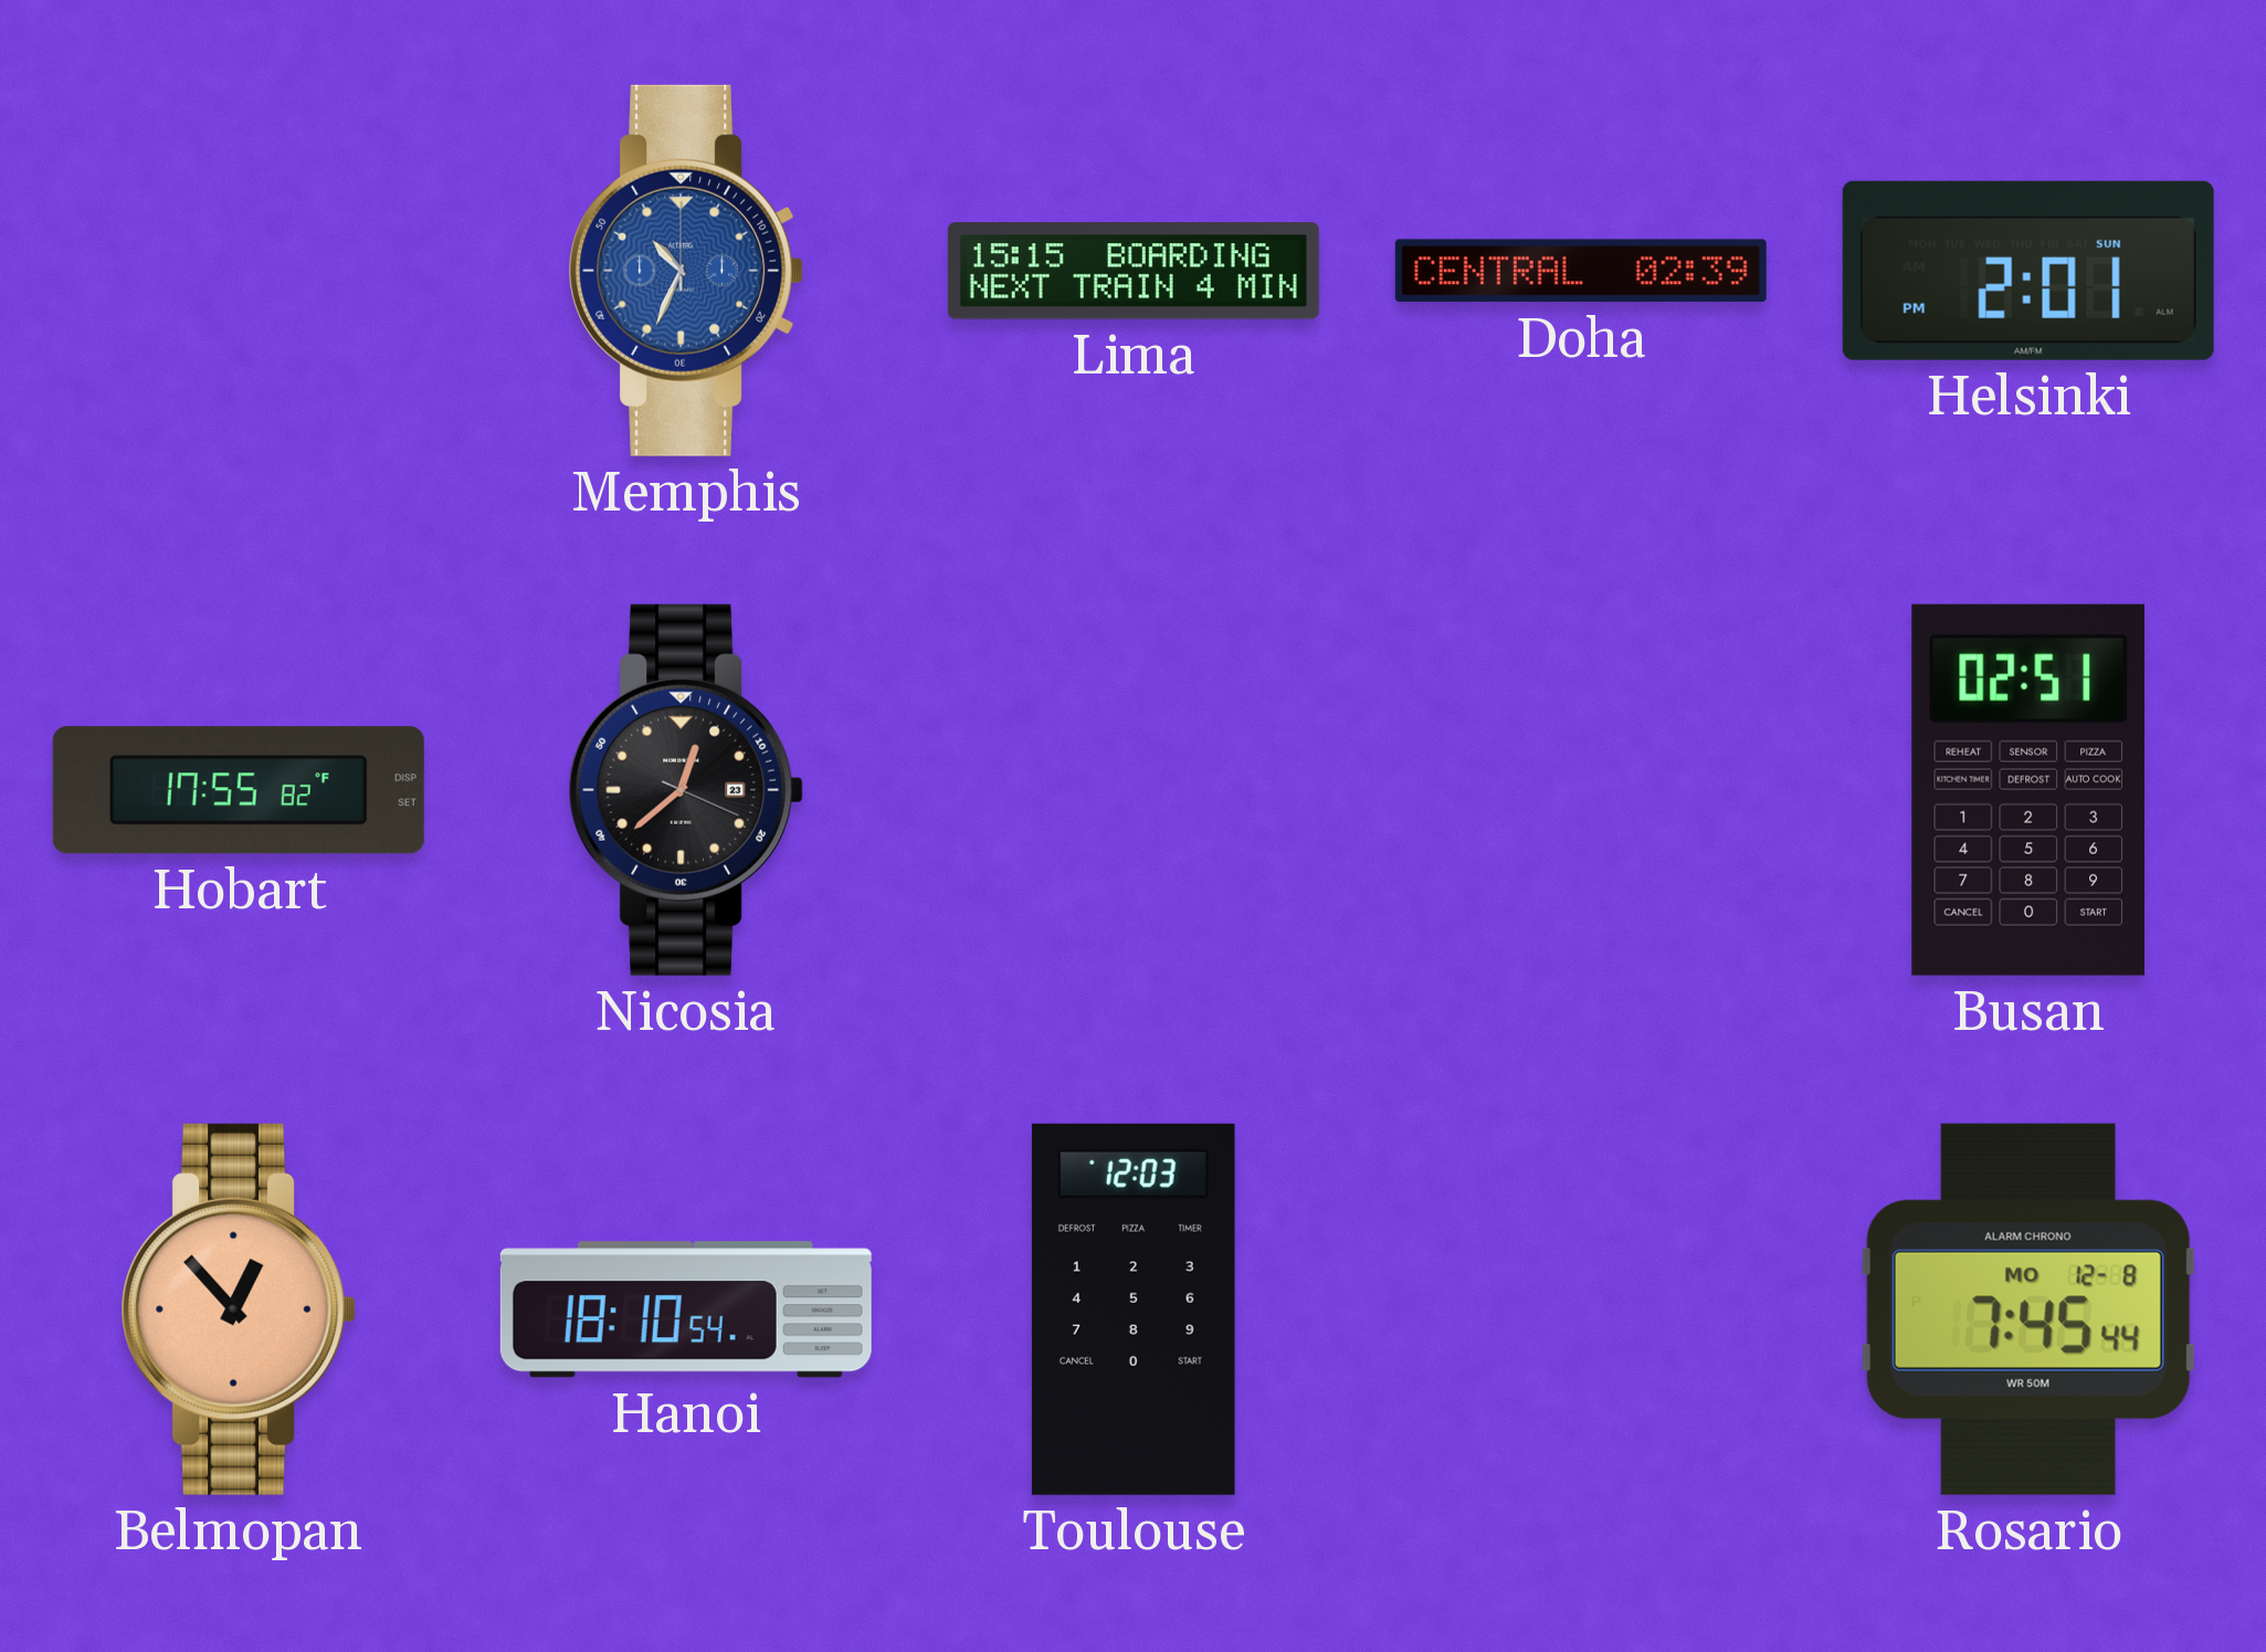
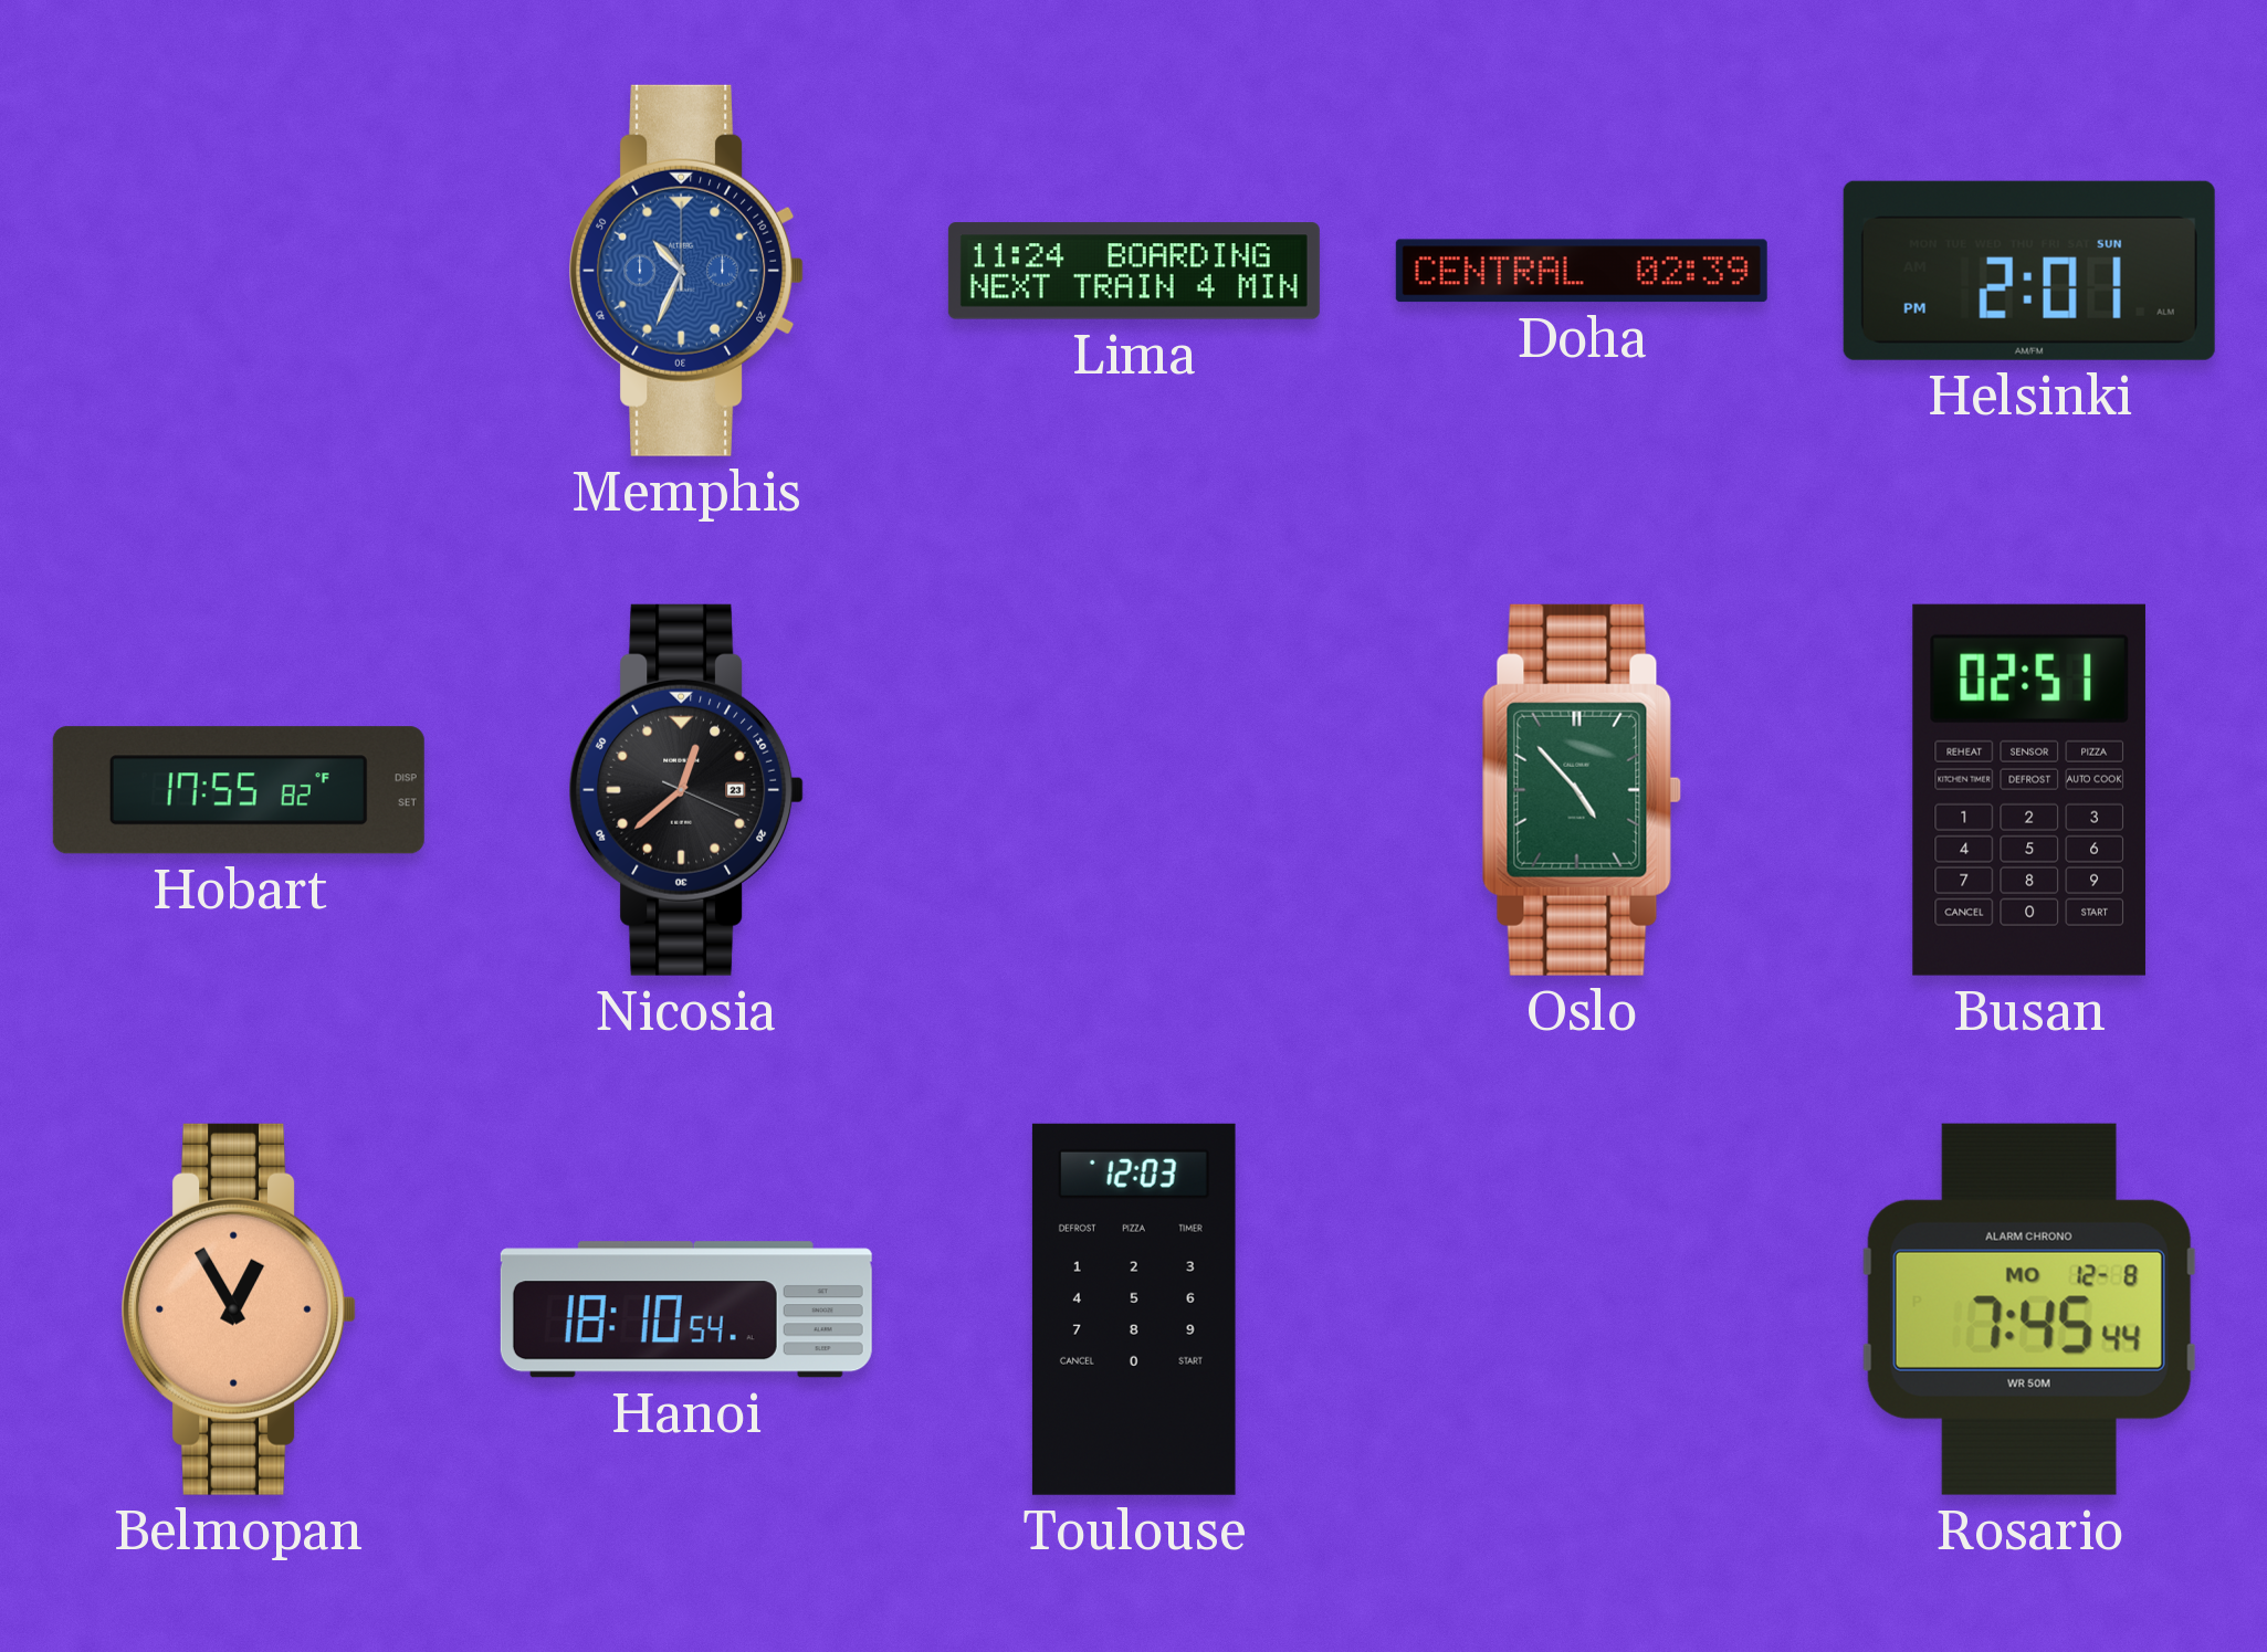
Lima: 15:15 -> 11:24 (1134, 271)
Oslo: none -> 4:53 (1582, 790)
Belmopan: 12:53 -> 12:55 (239, 1309)
